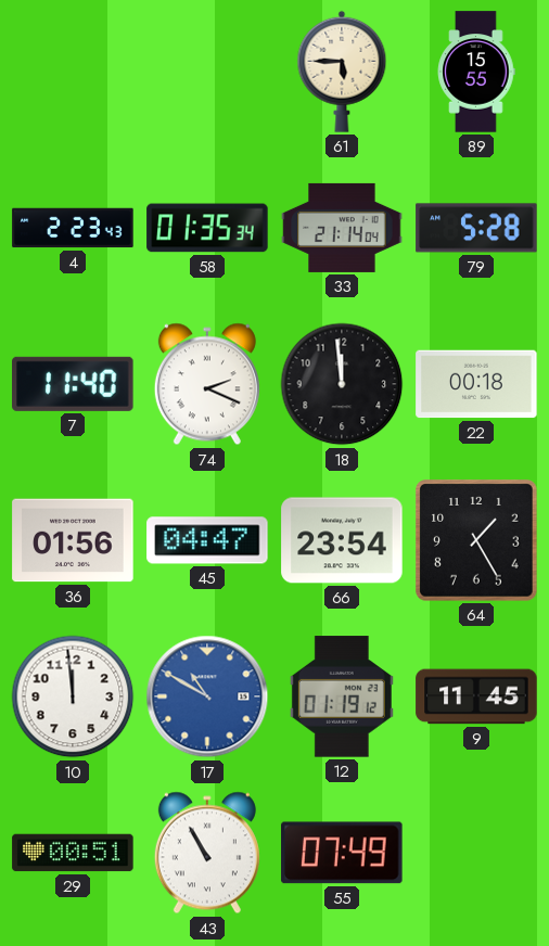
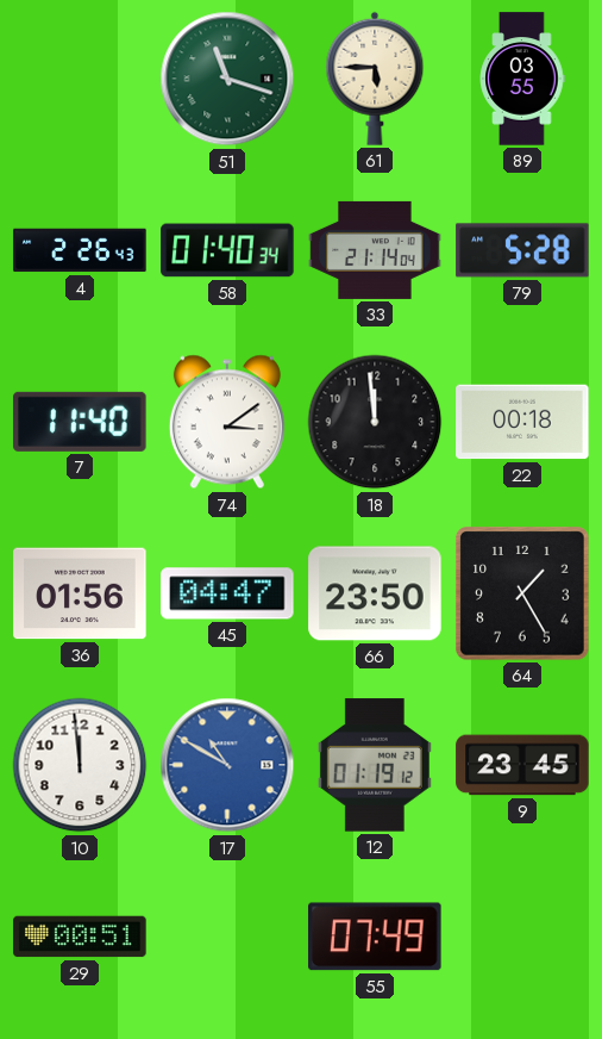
51: none -> 11:18 (227, 79)
89: 15:55 -> 03:55 (522, 79)
4: 2:23 -> 2:26 (80, 250)
58: 01:35 -> 01:40 (227, 250)
74: 2:19 -> 3:09 (227, 422)
66: 23:54 -> 23:50 (375, 593)
9: 11:45 -> 23:45 (522, 765)
43: 10:55 -> none (207, 853)
